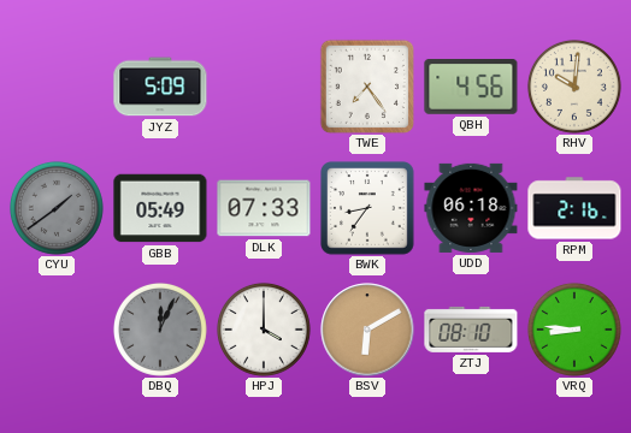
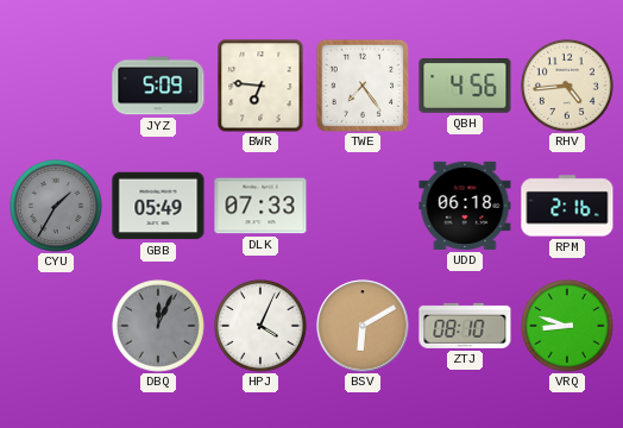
BWR: none -> 6:46 (260, 86)
RHV: 10:01 -> 4:44 (567, 86)
CYU: 1:39 -> 1:35 (56, 206)
BWK: 8:36 -> none (368, 209)
HPJ: 4:00 -> 4:04 (260, 326)
VRQ: 8:46 -> 8:48 (567, 326)
